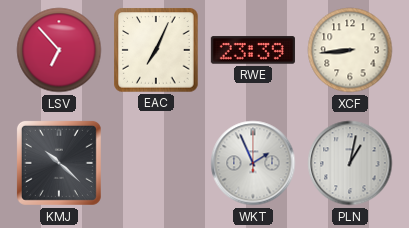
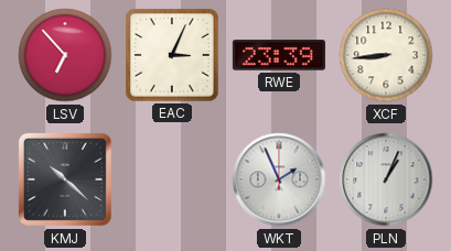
EAC: 7:04 -> 3:04 (172, 55)
PLN: 1:02 -> 1:04 (386, 179)
